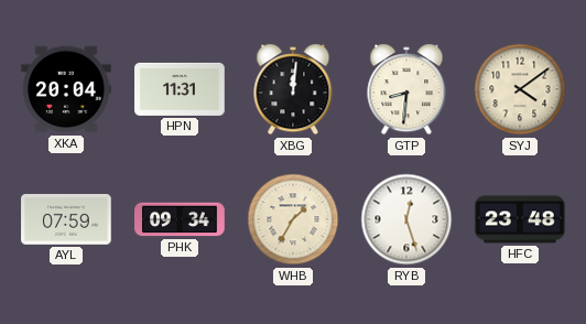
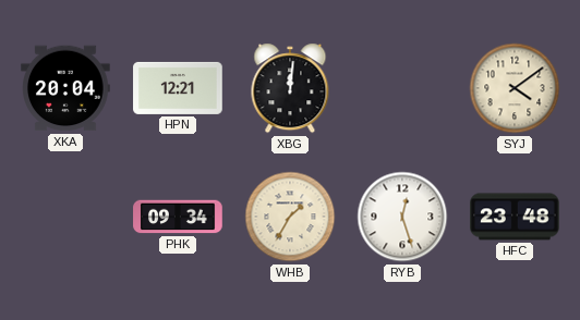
HPN: 11:31 -> 12:21 (178, 88)
GTP: 8:31 -> none (406, 89)
AYL: 07:59 -> none (66, 220)
